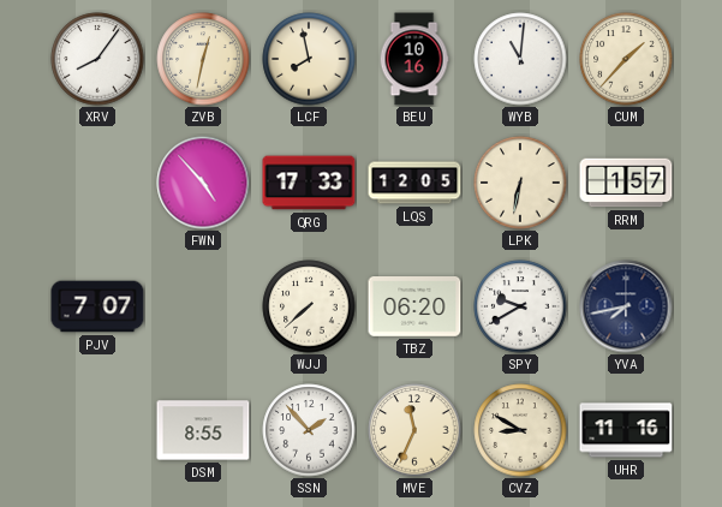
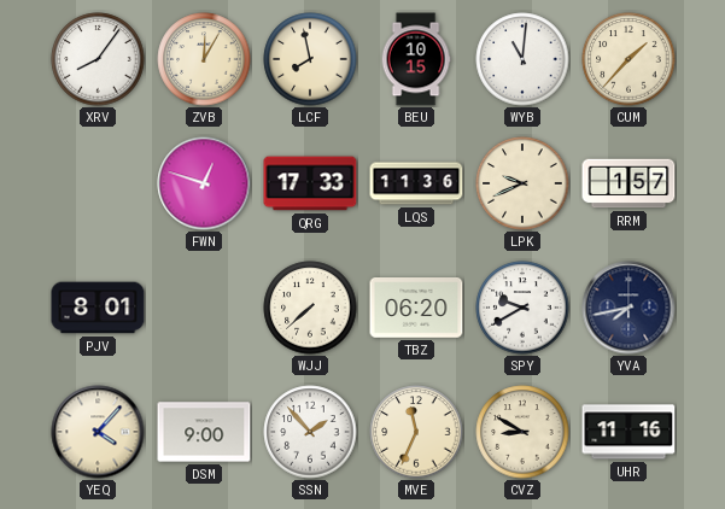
ZVB: 12:32 -> 12:05 (204, 59)
BEU: 10:16 -> 10:15 (416, 59)
FWN: 4:53 -> 12:48 (204, 183)
LQS: 12:05 -> 11:36 (416, 183)
LPK: 6:32 -> 9:41 (522, 183)
PJV: 7:07 -> 8:01 (98, 308)
YEQ: none -> 4:07 (98, 432)
DSM: 8:55 -> 9:00 (204, 432)
